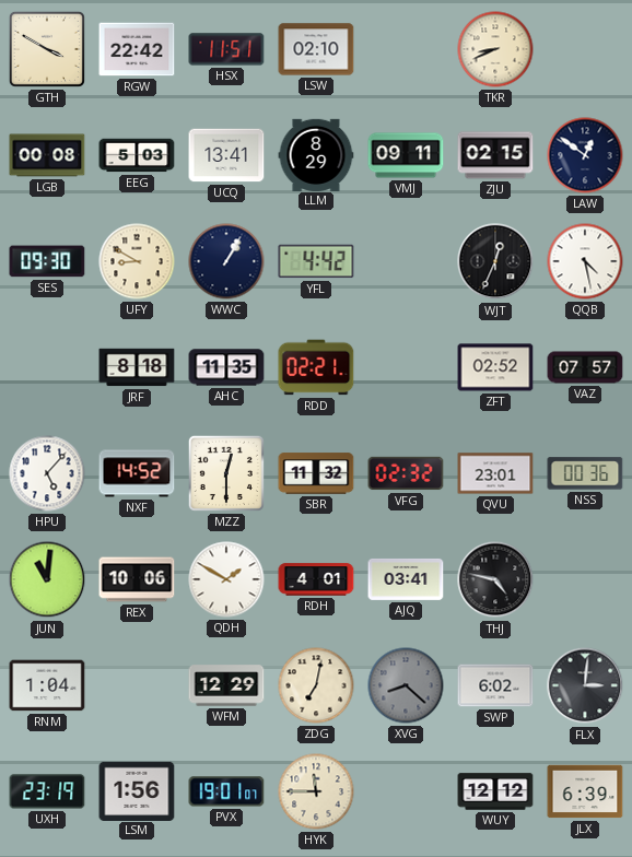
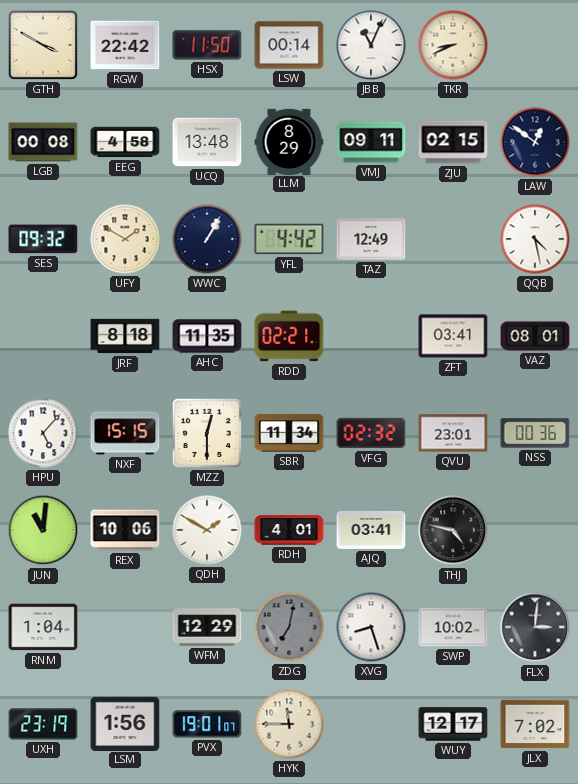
HSX: 11:51 -> 11:50 (207, 45)
LSW: 02:10 -> 00:14 (289, 45)
JBB: none -> 11:04 (371, 45)
EEG: 5:03 -> 4:58 (125, 142)
UCQ: 13:41 -> 13:48 (207, 142)
SES: 09:30 -> 09:32 (43, 239)
UFY: 8:50 -> 1:50 (125, 239)
TAZ: none -> 12:49 (371, 239)
WJT: 12:34 -> none (495, 261)
ZFT: 02:52 -> 03:41 (453, 336)
VAZ: 07:57 -> 08:01 (535, 336)
NXF: 14:52 -> 15:15 (125, 433)
SBR: 11:32 -> 11:34 (289, 433)
ZDG dial: cream -> grey (289, 627)
XVG: 8:22 -> 8:27 (371, 627)
XVG dial: grey -> white (371, 627)
SWP: 6:02 -> 10:02 (453, 627)
WUY: 12:12 -> 12:17 (453, 724)
JLX: 6:39 -> 7:02 (535, 724)
